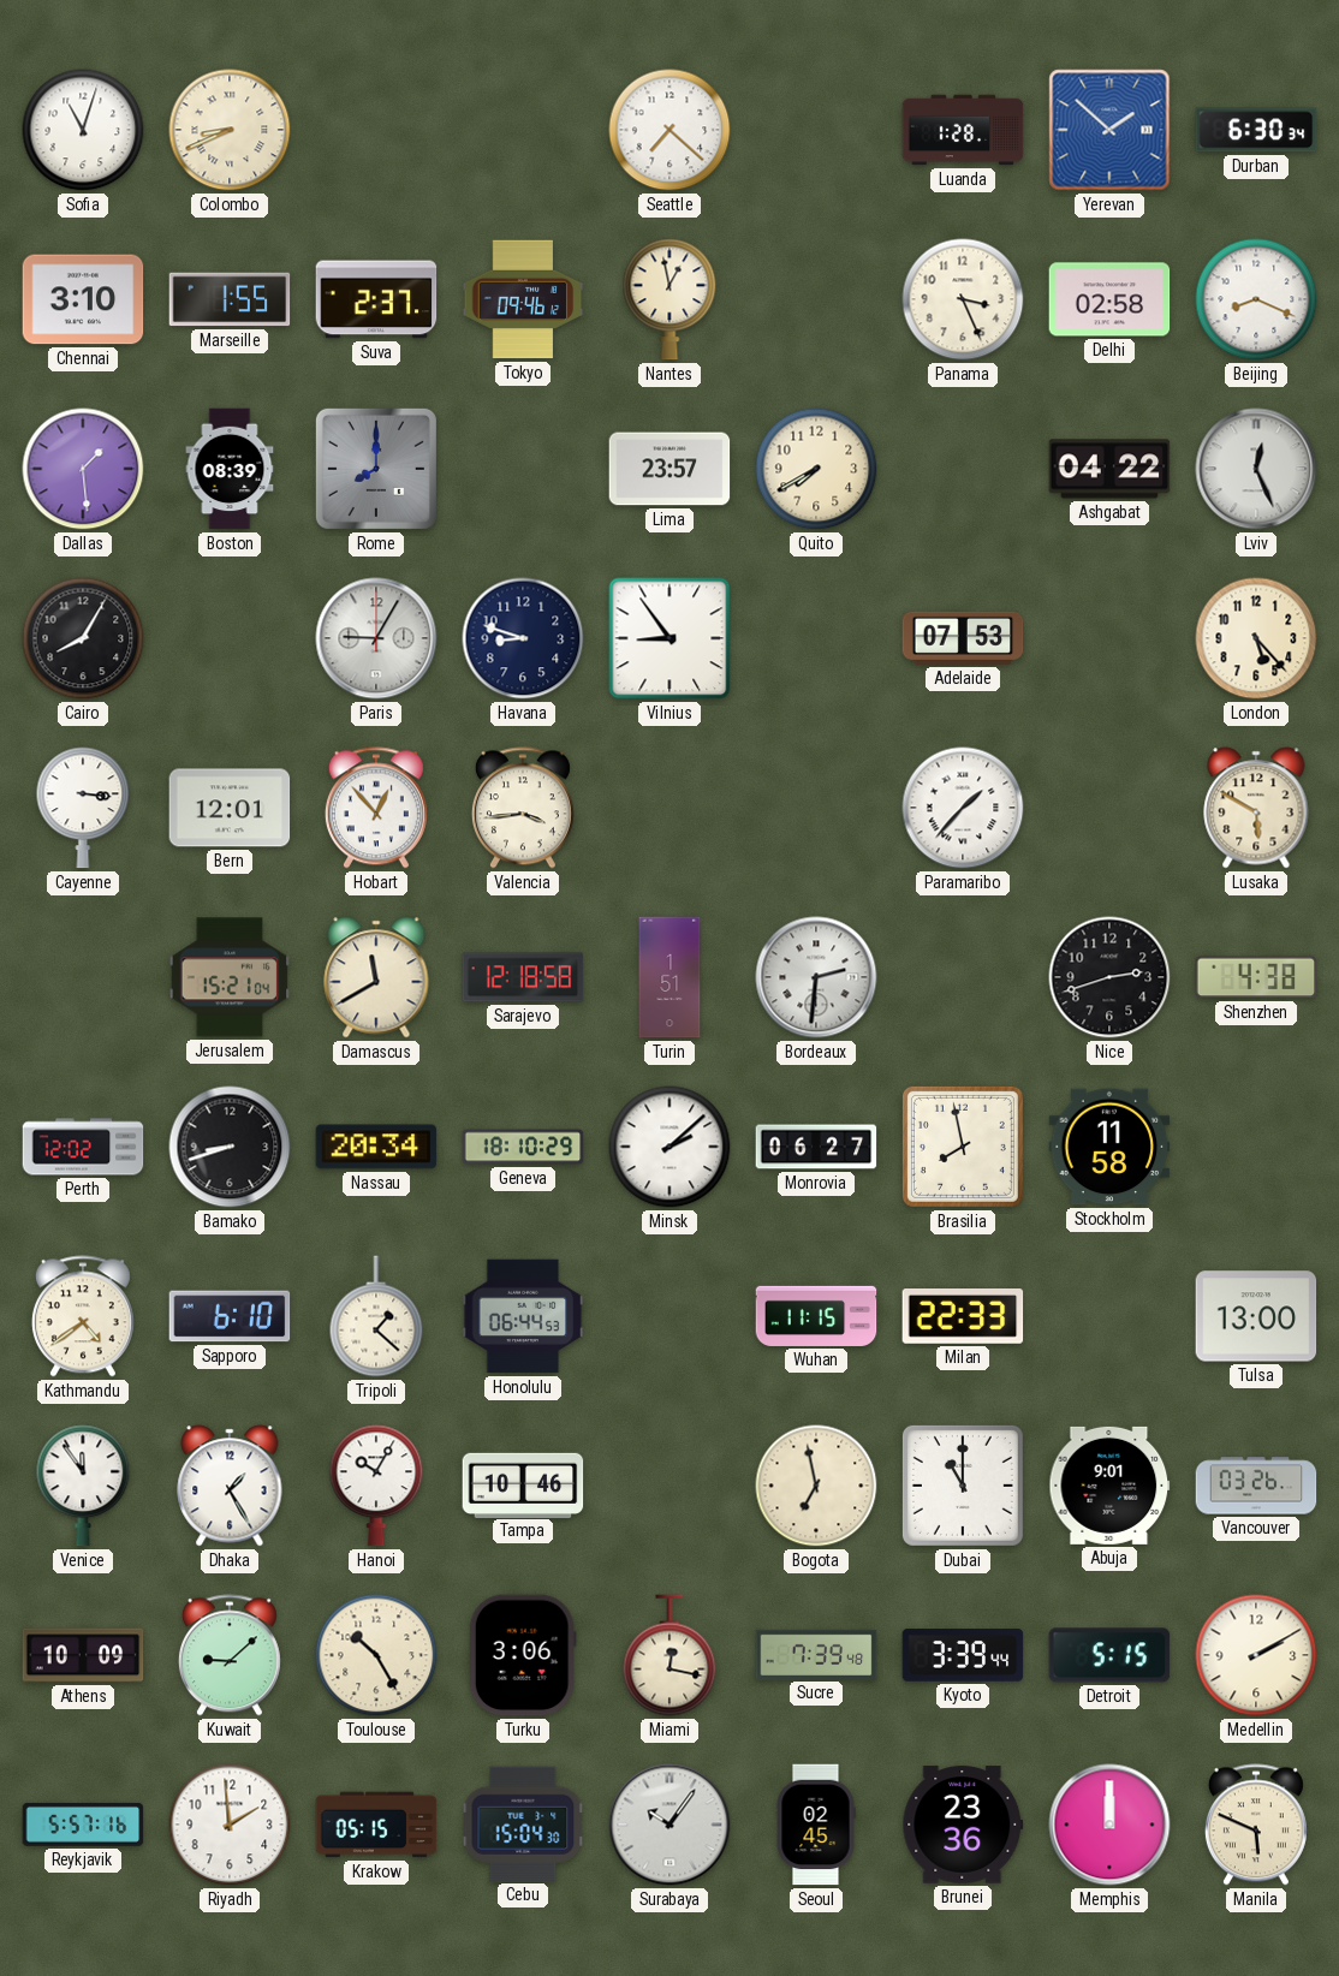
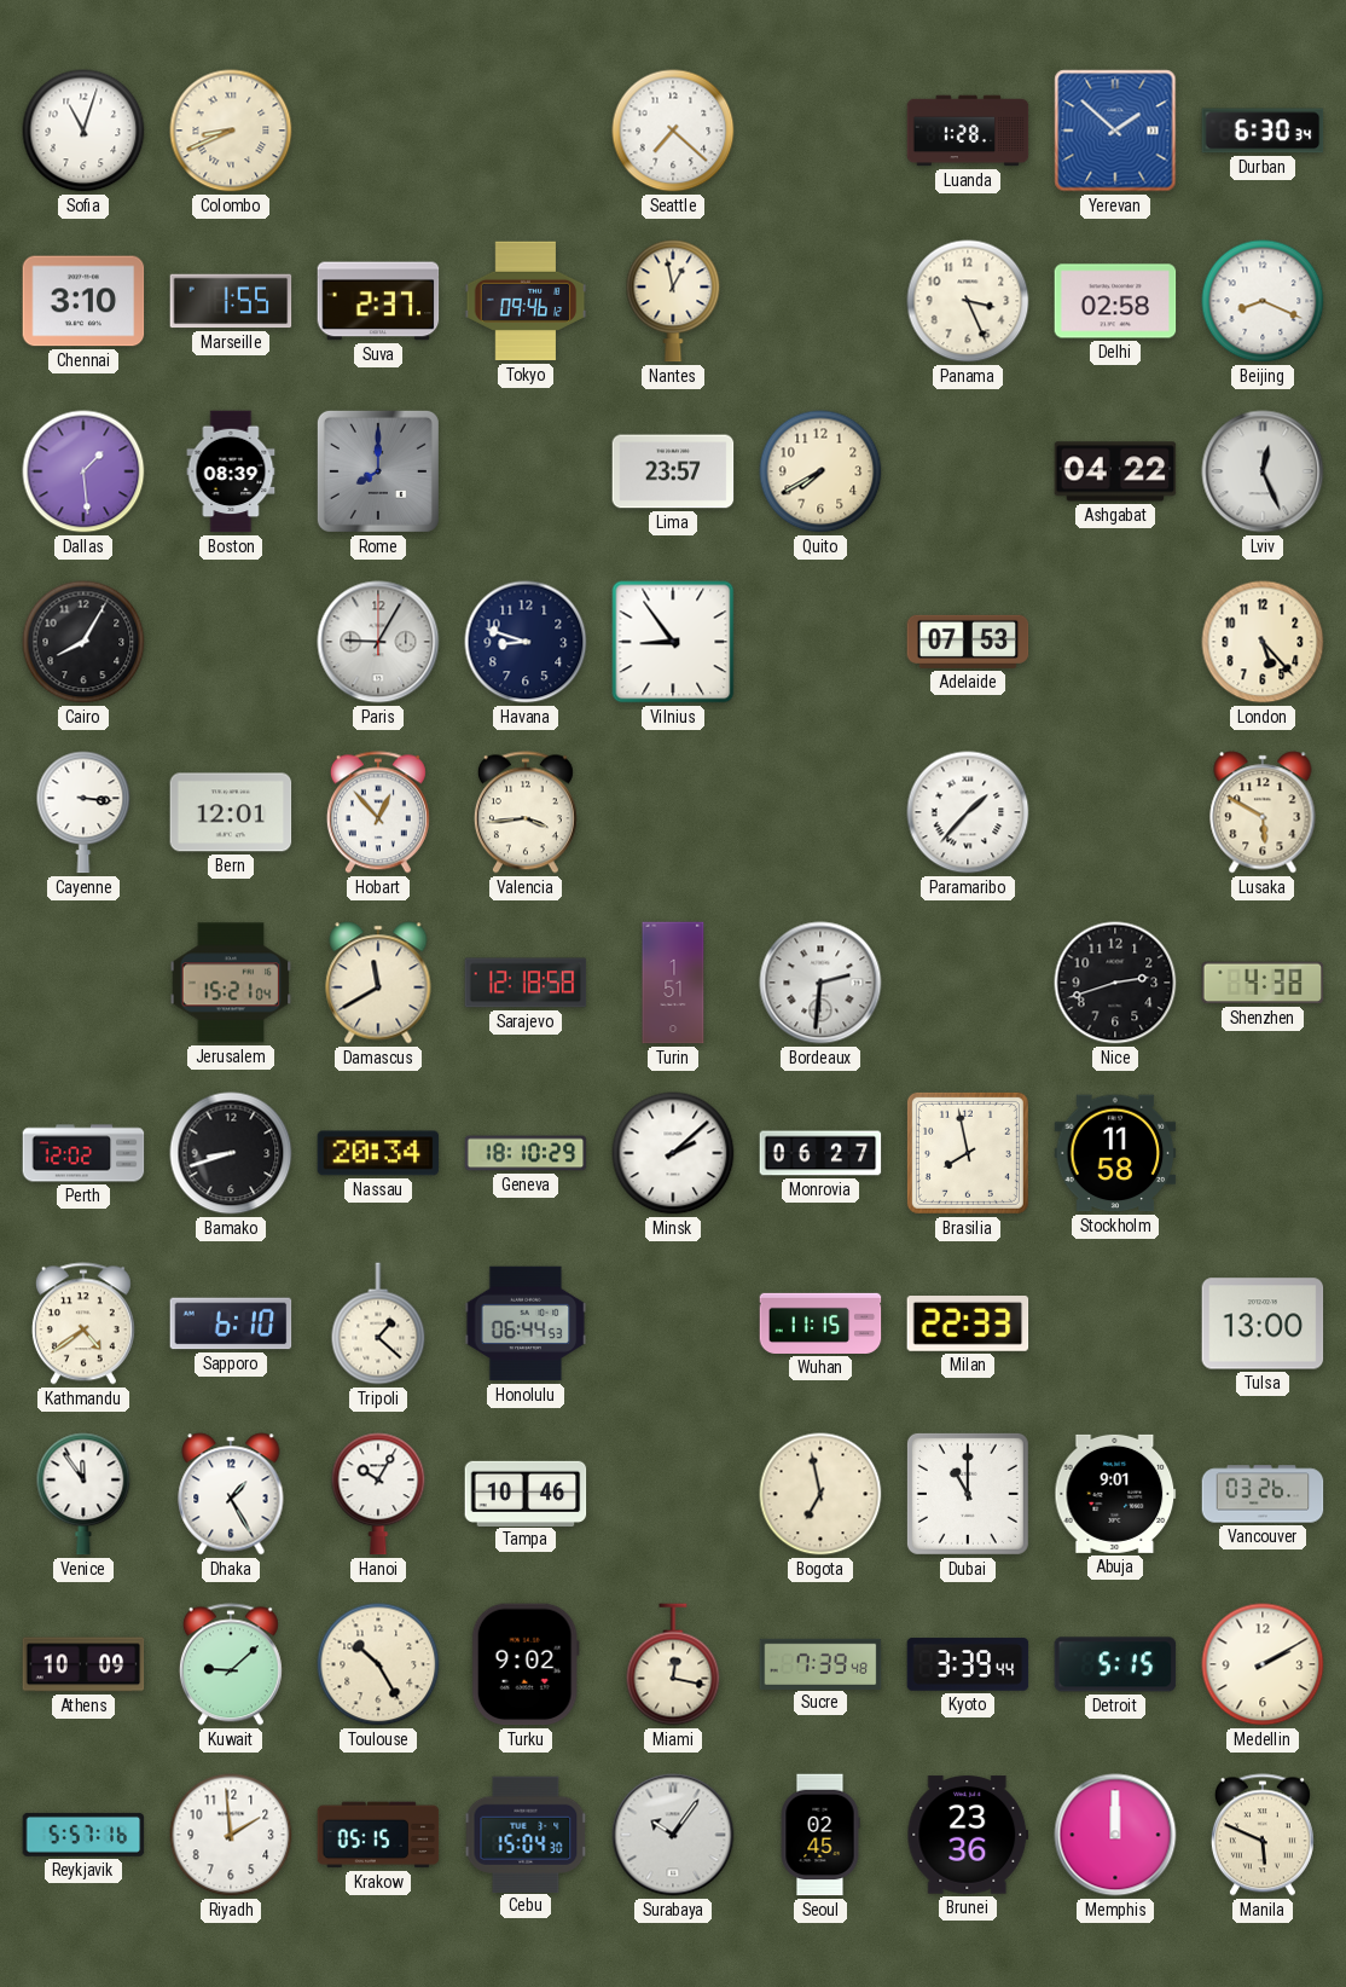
Turku: 3:06 -> 9:02 (526, 1664)
